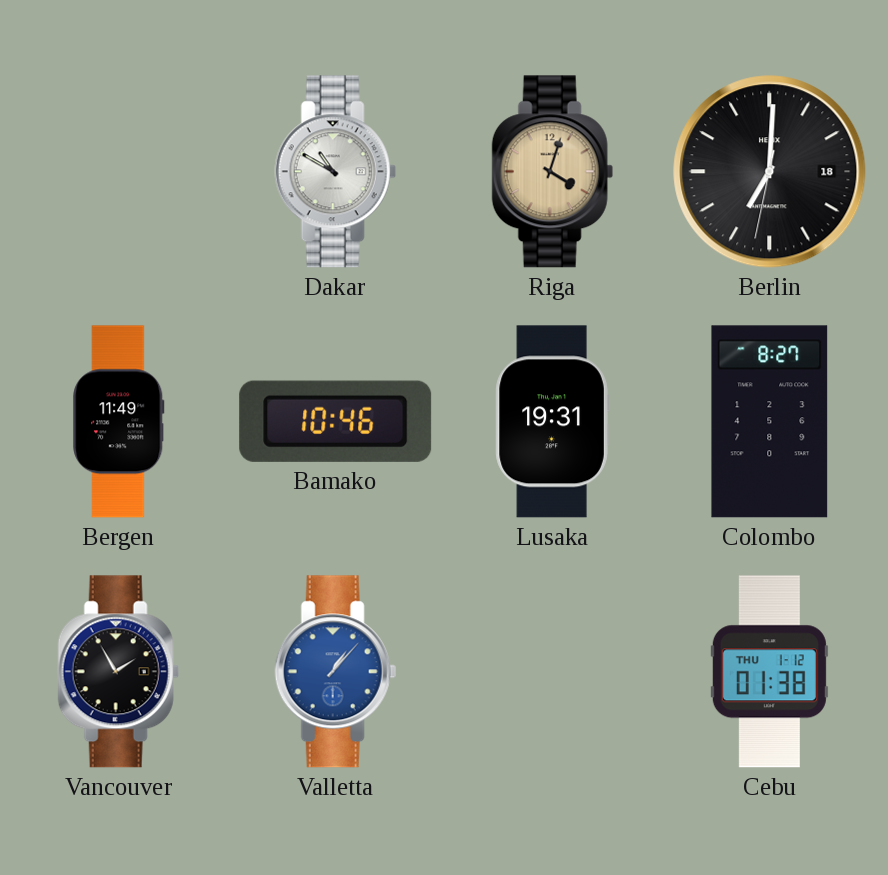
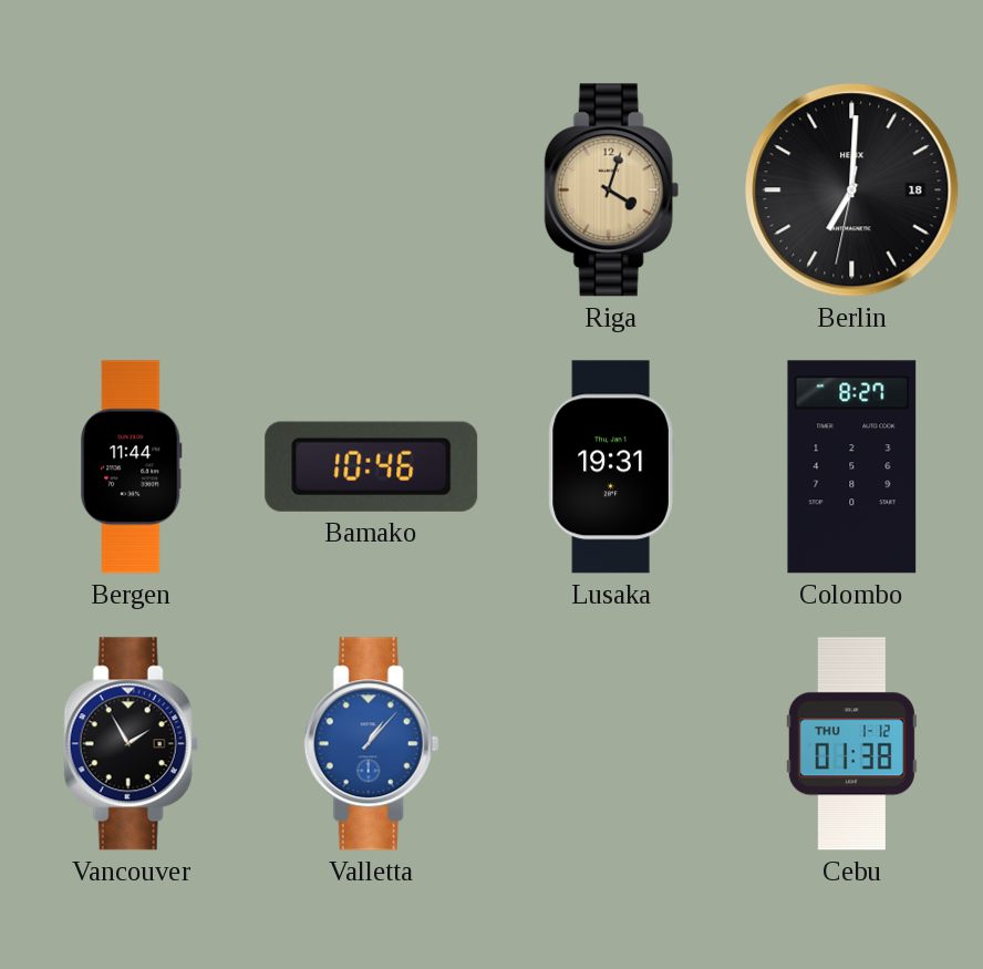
Dakar: 10:50 -> none (335, 172)
Bergen: 11:49 -> 11:44 (132, 467)
